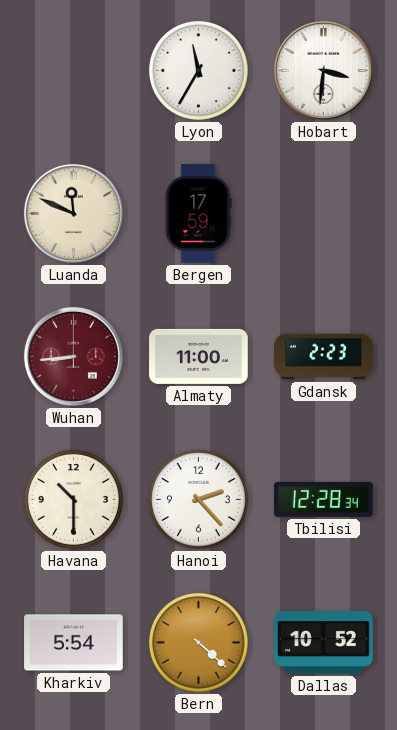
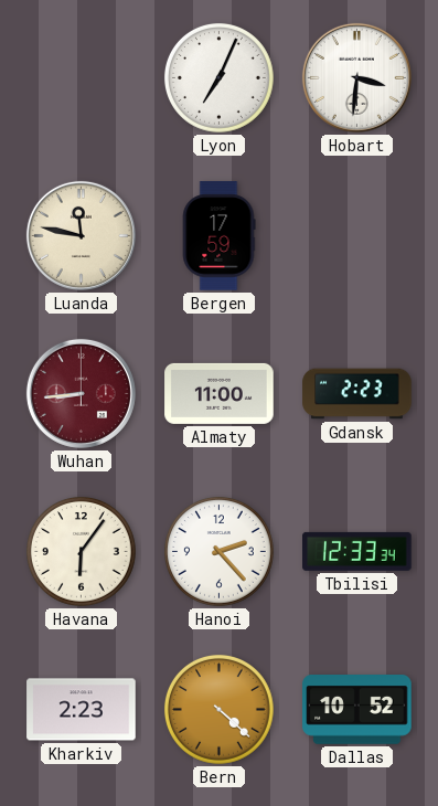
Lyon: 11:35 -> 7:04 (218, 77)
Luanda: 11:49 -> 11:47 (81, 235)
Havana: 10:30 -> 6:06 (81, 551)
Tbilisi: 12:28 -> 12:33 (357, 551)
Kharkiv: 5:54 -> 2:23 (82, 710)
